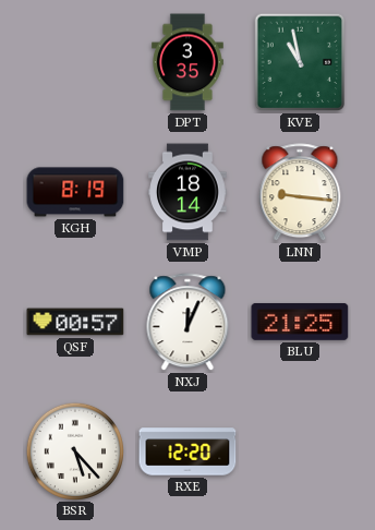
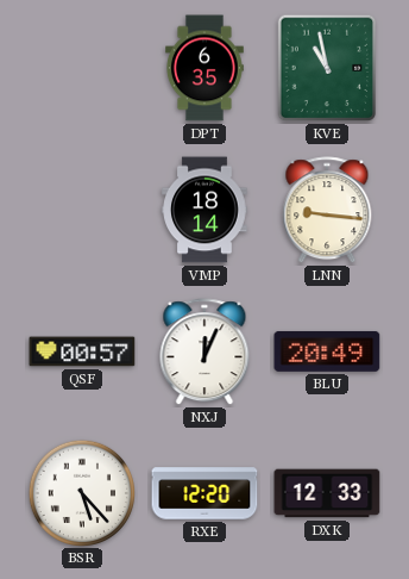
DPT: 3:35 -> 6:35 (206, 68)
KGH: 8:19 -> none (75, 192)
BLU: 21:25 -> 20:49 (327, 351)
DXK: none -> 12:33 (327, 493)
